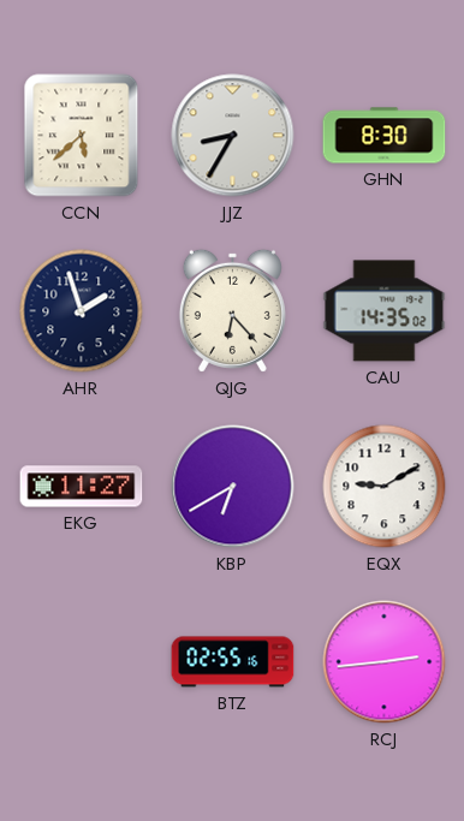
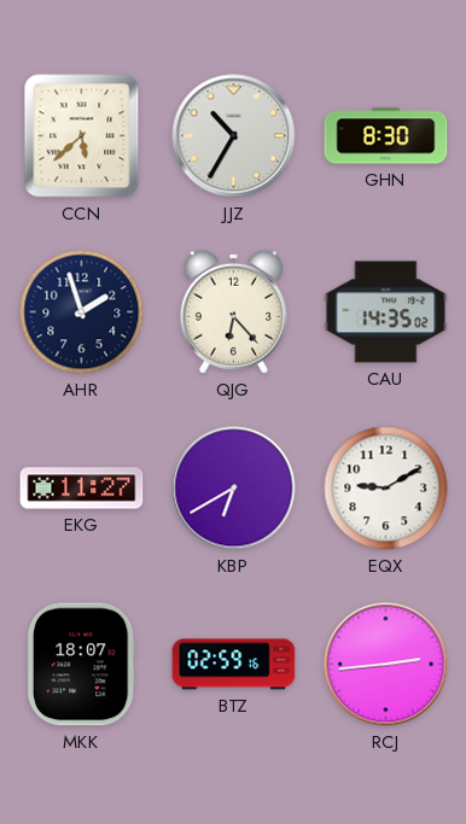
JJZ: 8:35 -> 10:35 (234, 136)
MKK: none -> 18:07 (81, 665)
BTZ: 02:55 -> 02:59 (234, 665)
